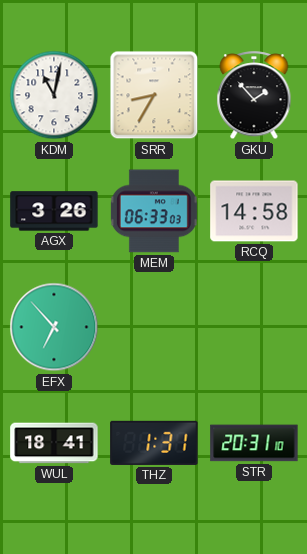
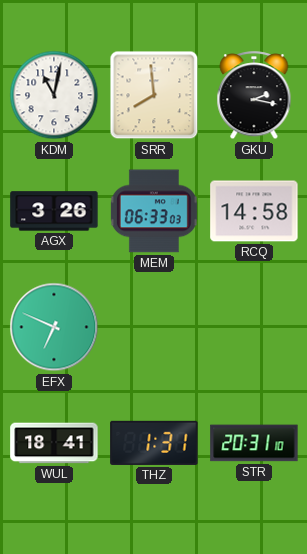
SRR: 8:35 -> 7:59 (154, 95)
GKU: 1:53 -> 2:17 (254, 96)
EFX: 6:53 -> 6:49 (54, 327)
